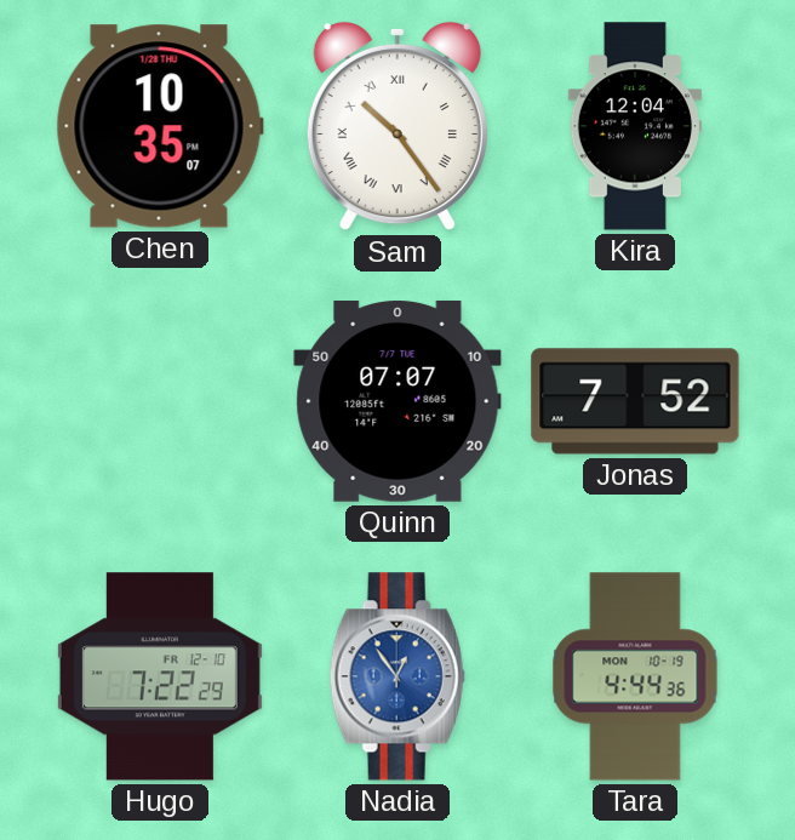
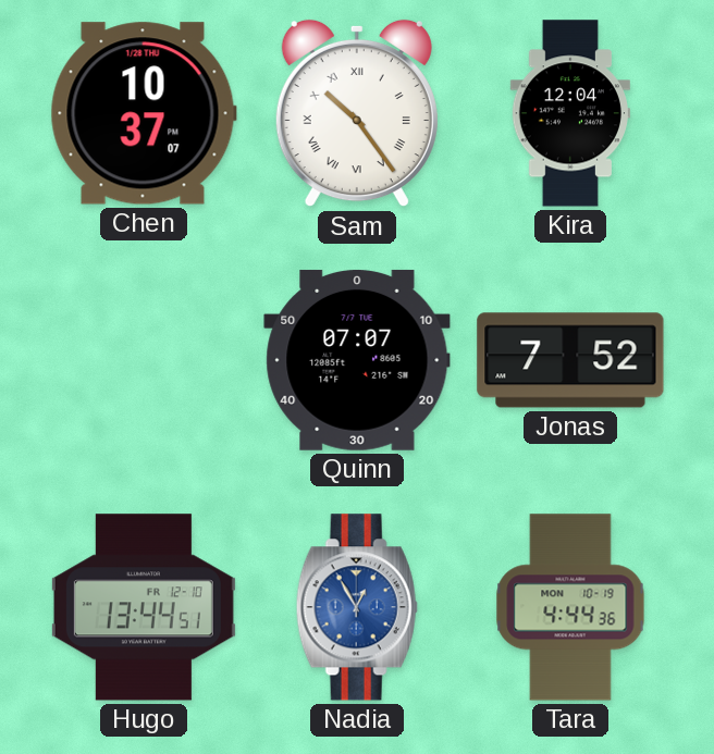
Chen: 10:35 -> 10:37 (144, 113)
Hugo: 7:22 -> 13:44 (144, 607)
Nadia: 12:54 -> 12:55 (357, 607)
